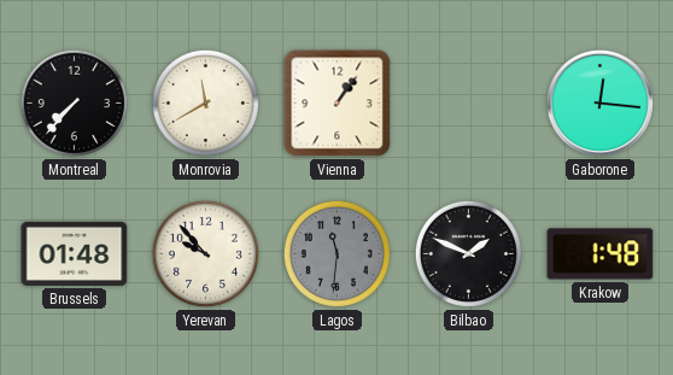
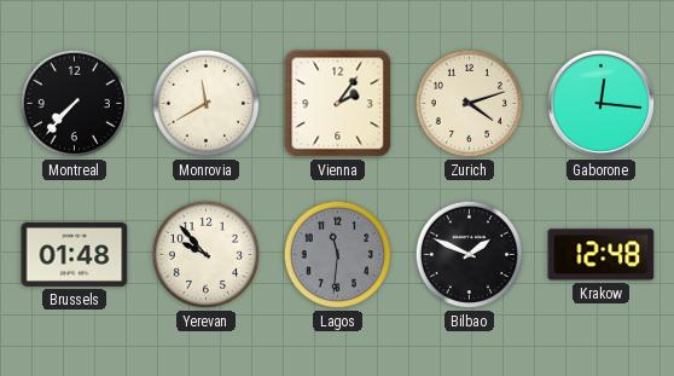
Vienna: 1:06 -> 2:06 (338, 104)
Zurich: none -> 4:12 (469, 103)
Krakow: 1:48 -> 12:48 (602, 255)
